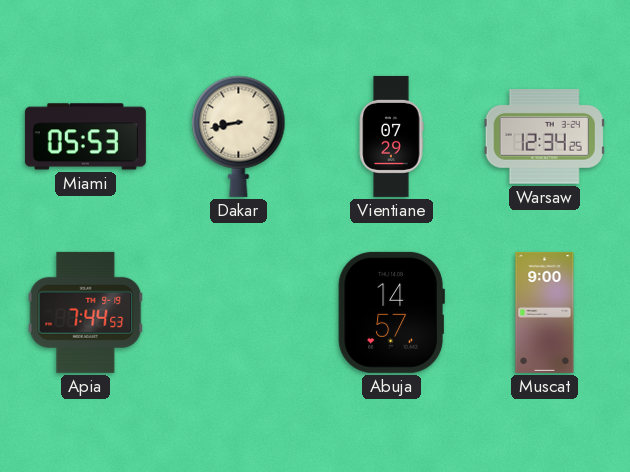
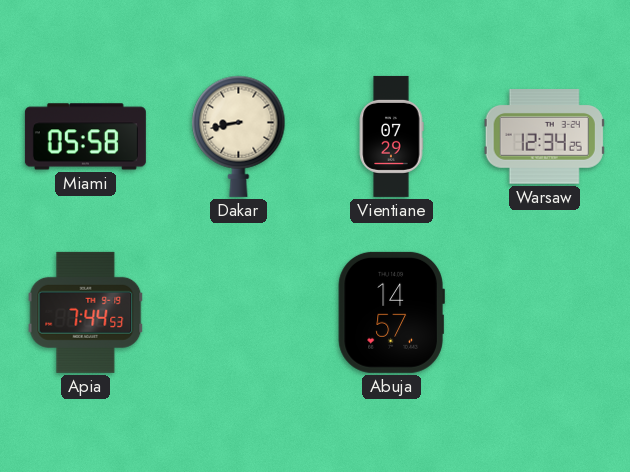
Miami: 05:53 -> 05:58 (85, 137)
Muscat: 9:00 -> none (545, 312)
